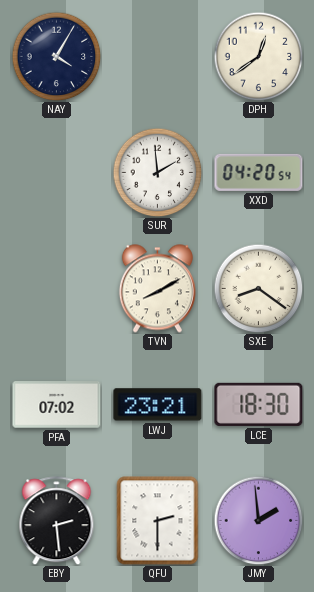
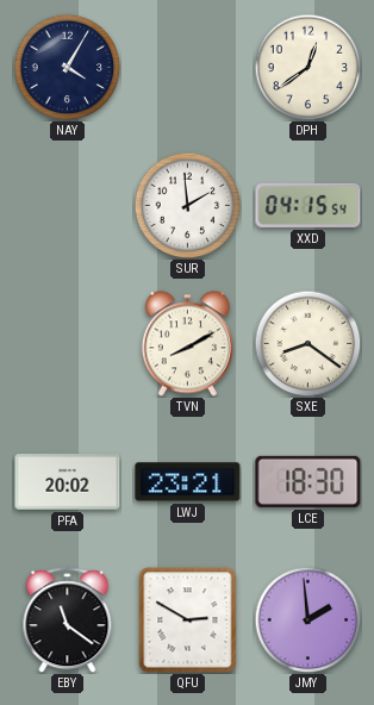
XXD: 04:20 -> 04:15 (308, 205)
PFA: 07:02 -> 20:02 (68, 482)
EBY: 2:29 -> 11:21 (68, 620)
QFU: 2:30 -> 2:50 (188, 620)
